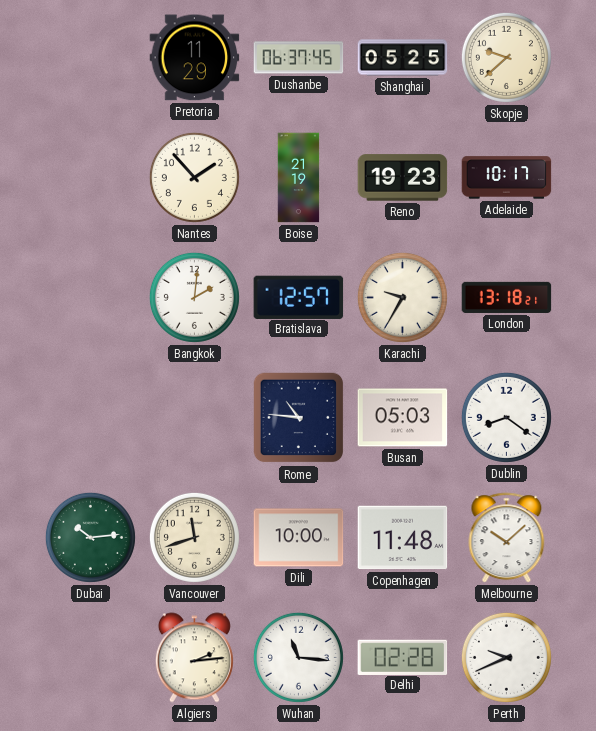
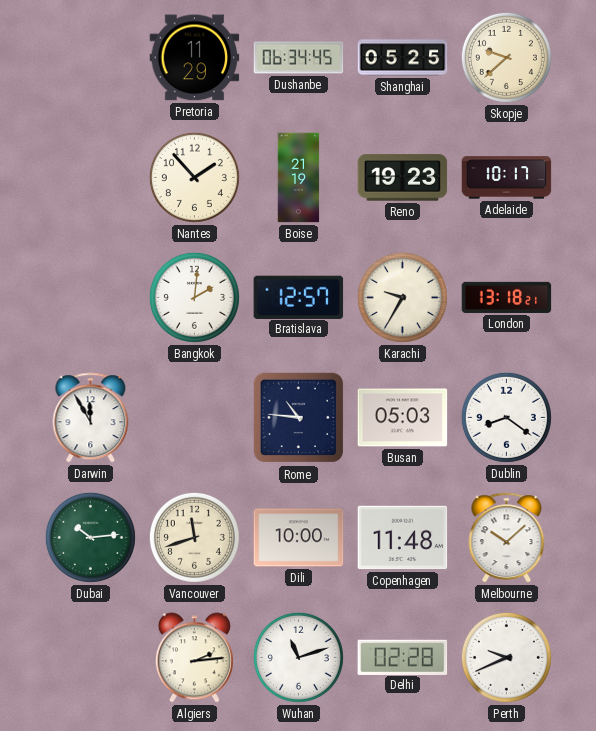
Dushanbe: 06:37 -> 06:34 (299, 58)
Darwin: none -> 11:55 (91, 418)
Wuhan: 11:16 -> 11:12 (298, 657)
